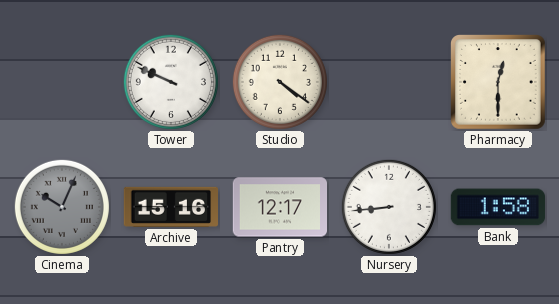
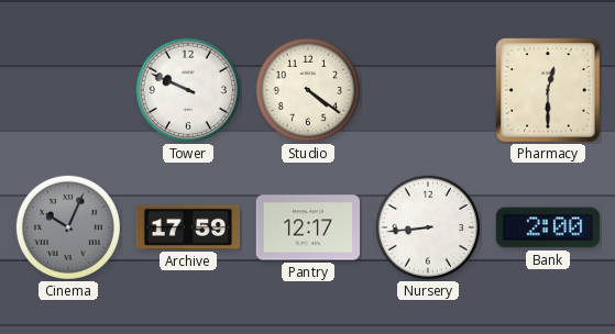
Archive: 15:16 -> 17:59 (187, 227)
Bank: 1:58 -> 2:00 (548, 227)
